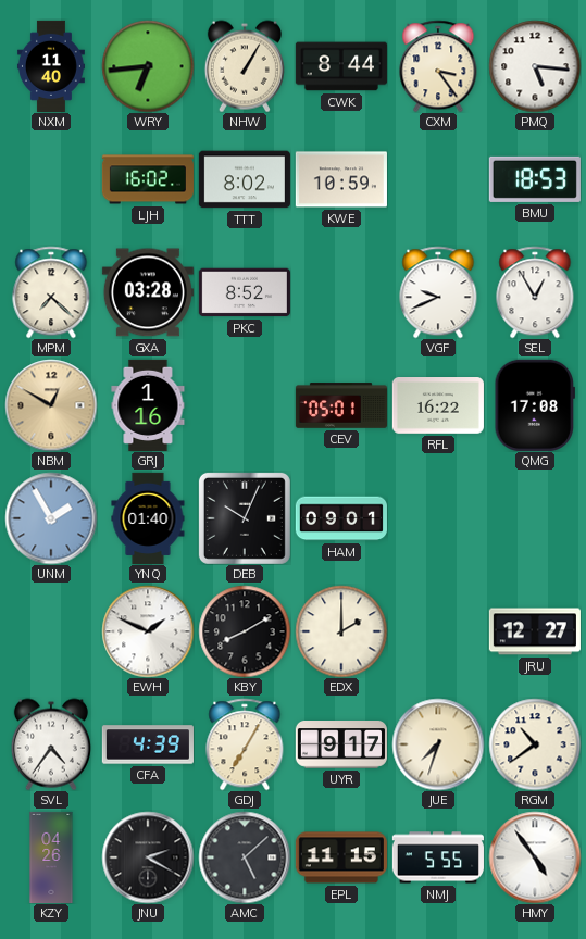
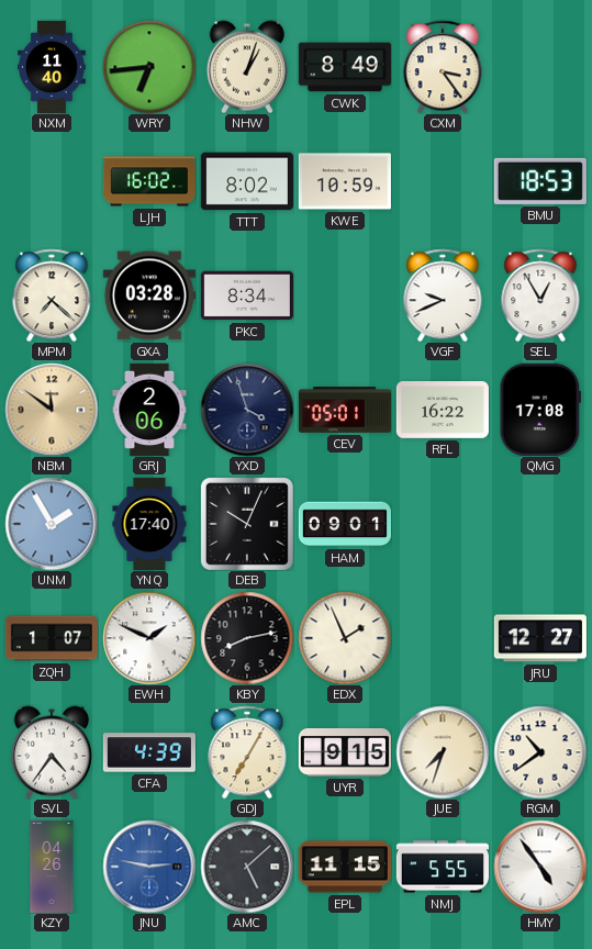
NHW: 1:05 -> 1:03 (247, 67)
CWK: 8:44 -> 8:49 (345, 67)
PMQ: 5:16 -> none (535, 66)
PKC: 8:52 -> 8:34 (247, 295)
NBM: 12:50 -> 11:51 (52, 410)
GRJ: 1:16 -> 2:06 (149, 410)
YXD: none -> 3:57 (247, 410)
YNQ: 01:40 -> 17:40 (149, 524)
ZQH: none -> 1:07 (52, 638)
KBY: 8:10 -> 8:13 (247, 638)
EDX: 2:00 -> 1:56 (345, 638)
UYR: 9:17 -> 9:15 (345, 753)
JNU: 2:20 -> 2:47 (149, 867)
JNU dial: black -> blue (149, 867)
